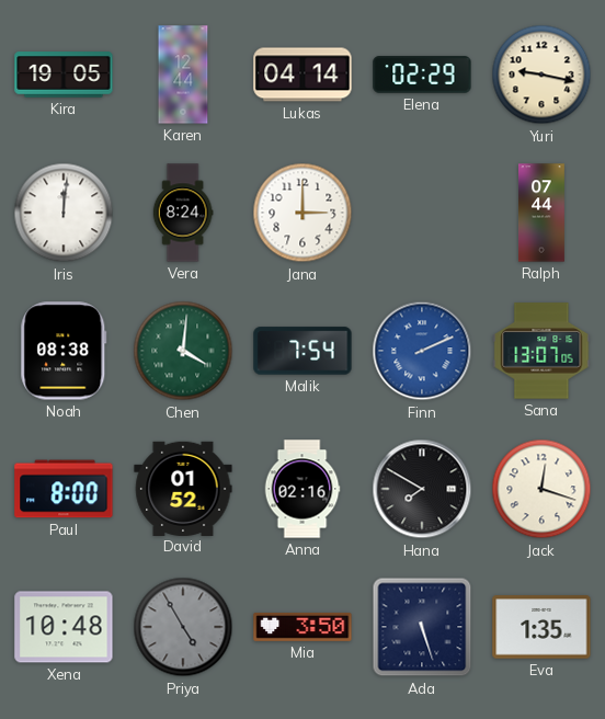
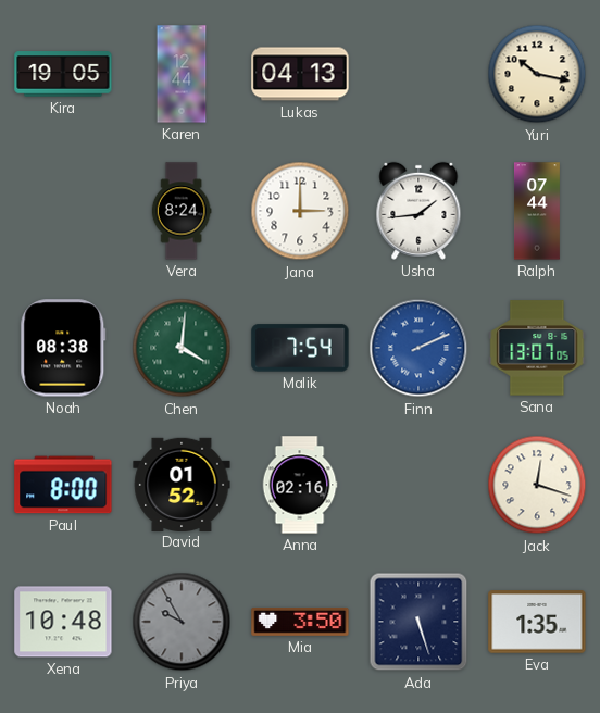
Lukas: 04:14 -> 04:13 (300, 74)
Elena: 02:29 -> none (422, 75)
Yuri: 9:17 -> 10:17 (537, 74)
Iris: 12:01 -> none (64, 213)
Usha: none -> 1:44 (418, 211)
Hana: 7:50 -> none (422, 489)
Priya: 4:55 -> 9:55 (182, 622)
